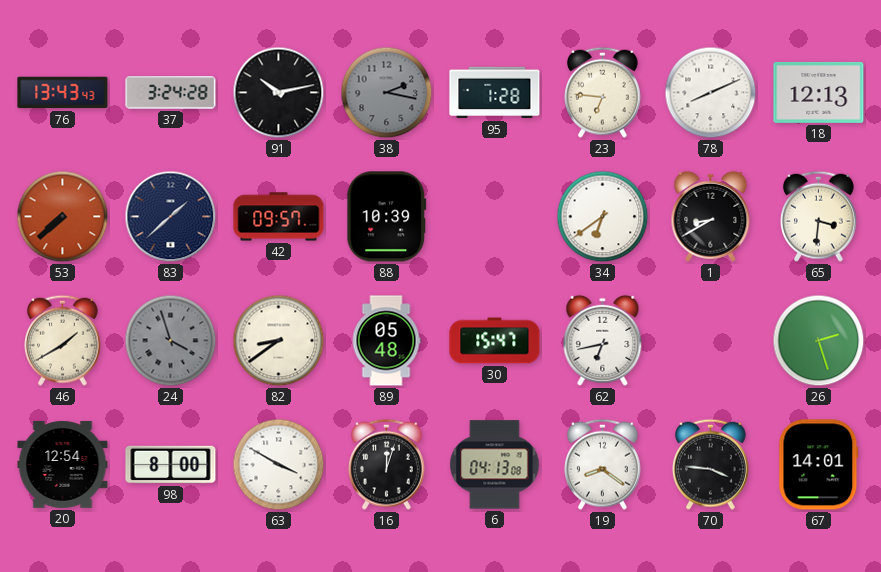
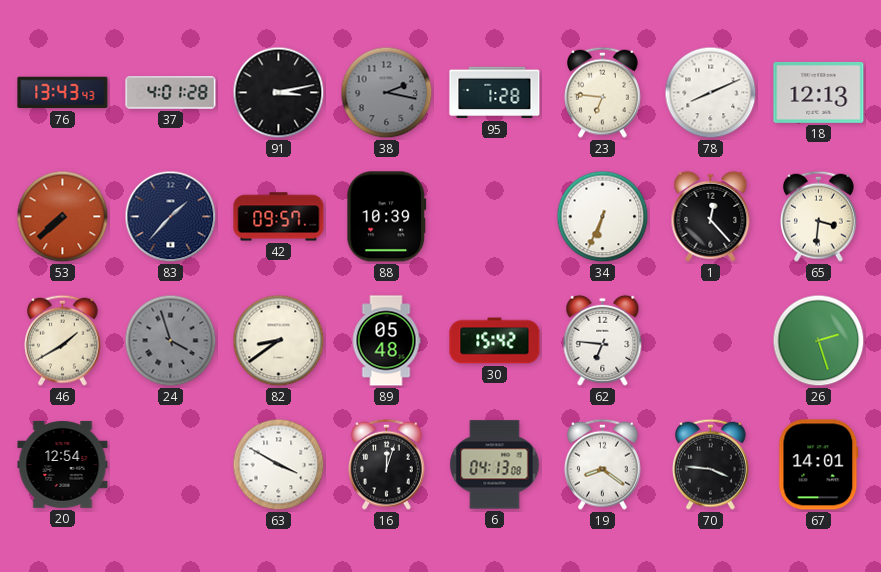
37: 3:24 -> 4:01 (171, 93)
91: 10:13 -> 3:13 (279, 93)
83: 1:38 -> 1:37 (171, 217)
34: 6:39 -> 6:34 (603, 217)
1: 8:40 -> 12:23 (711, 216)
30: 15:47 -> 15:42 (495, 341)
62: 6:43 -> 6:46 (603, 340)
98: 8:00 -> none (171, 465)
